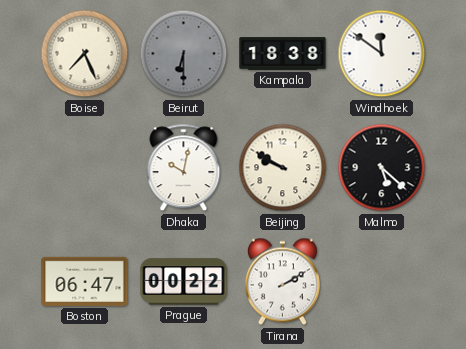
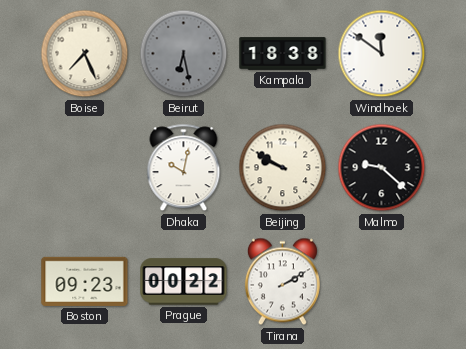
Beirut: 6:30 -> 6:28 (184, 54)
Malmo: 5:22 -> 9:22 (382, 168)
Boston: 06:47 -> 09:23 (85, 281)
